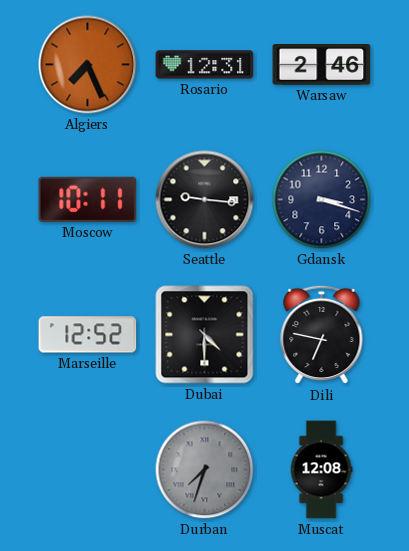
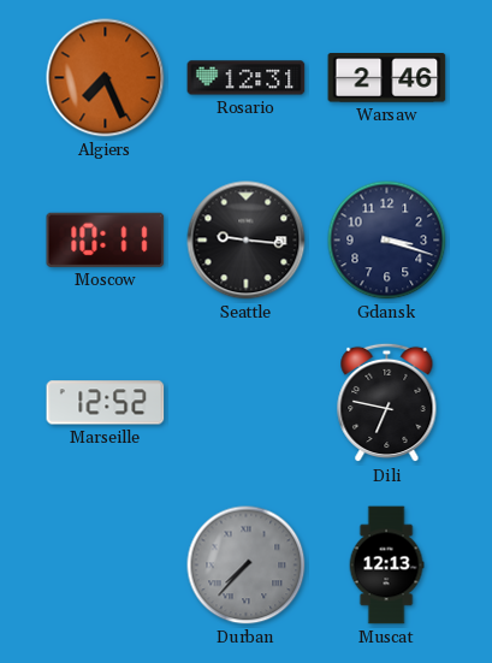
Dubai: 4:30 -> none (205, 335)
Durban: 7:33 -> 7:37 (247, 566)
Muscat: 12:08 -> 12:13 (386, 566)
